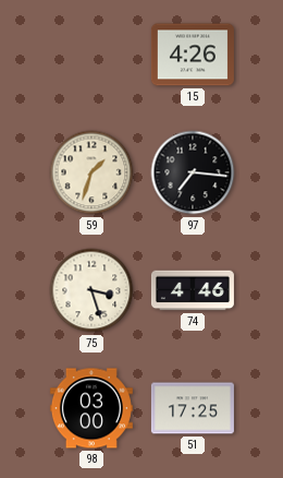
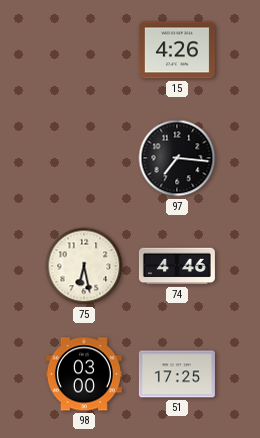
59: 1:33 -> none (91, 172)
75: 3:27 -> 6:28 (84, 266)
